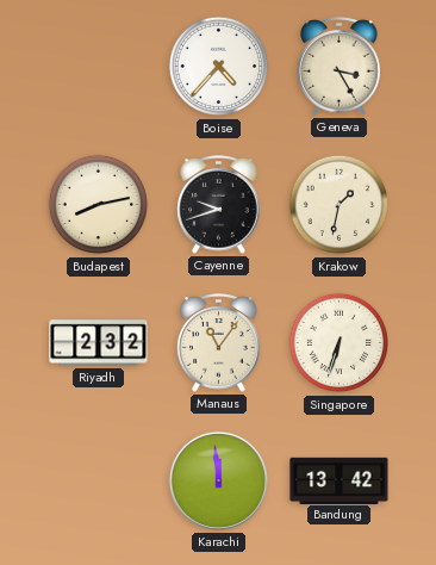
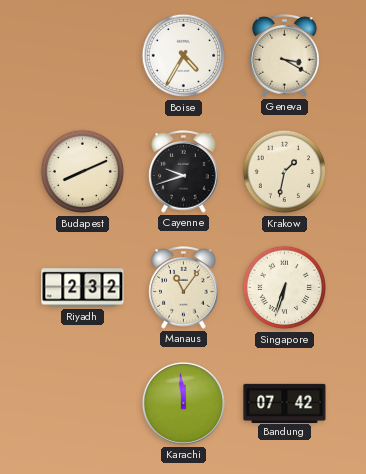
Boise: 4:37 -> 4:35 (184, 56)
Geneva: 3:25 -> 3:20 (285, 56)
Budapest: 8:13 -> 8:11 (83, 172)
Bandung: 13:42 -> 07:42 (285, 403)
